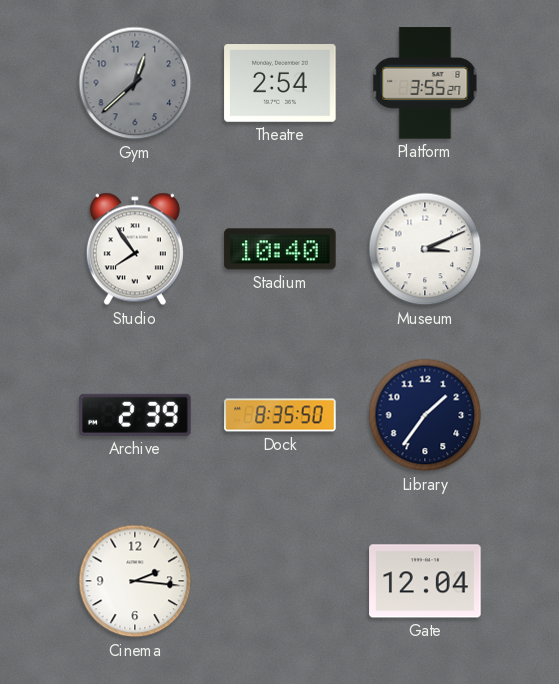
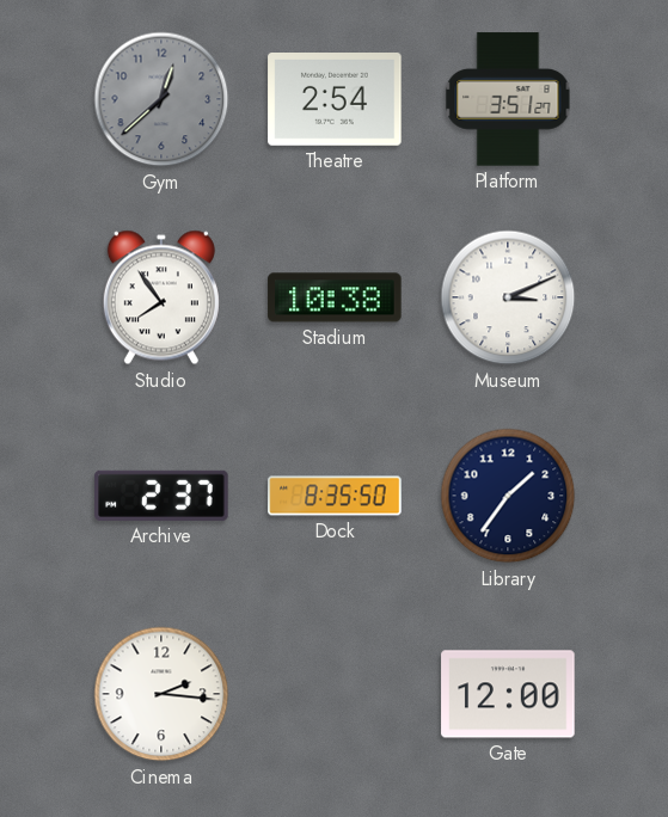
Platform: 3:55 -> 3:51 (508, 99)
Stadium: 10:40 -> 10:38 (335, 297)
Archive: 2:39 -> 2:37 (161, 496)
Gate: 12:04 -> 12:00 (508, 694)
